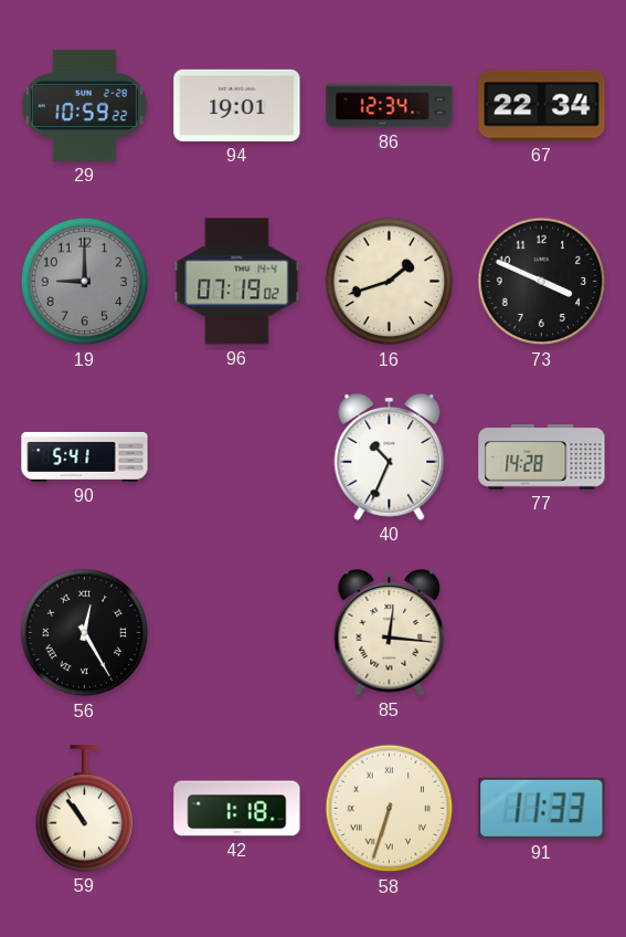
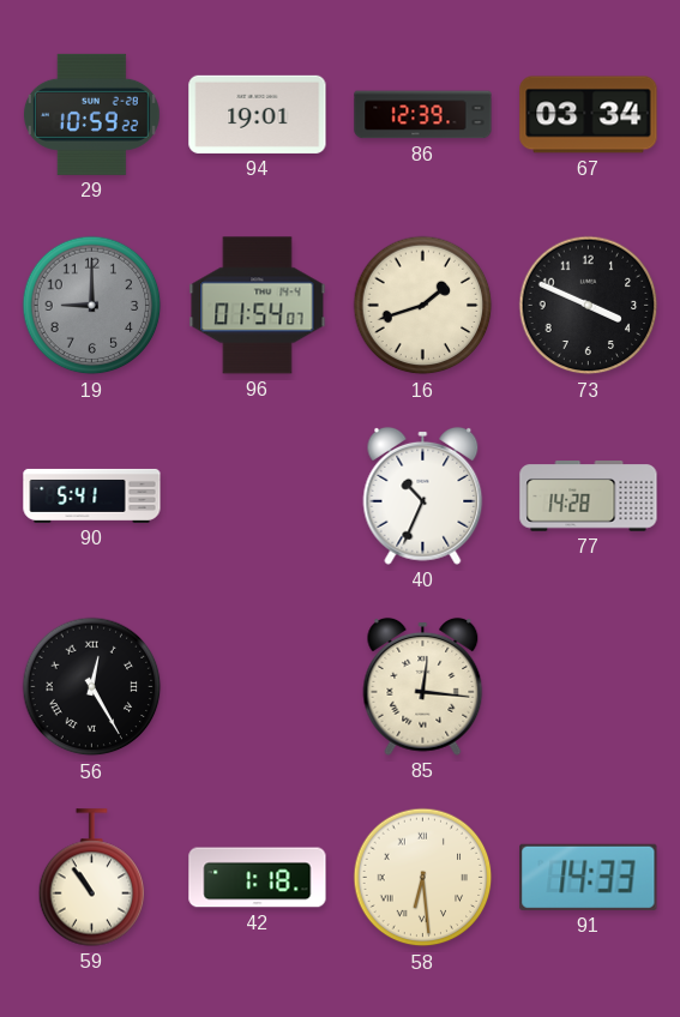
86: 12:34 -> 12:39 (423, 115)
67: 22:34 -> 03:34 (589, 115)
96: 07:19 -> 01:54 (258, 306)
58: 6:33 -> 6:29 (423, 878)
91: 11:33 -> 14:33 (589, 877)
